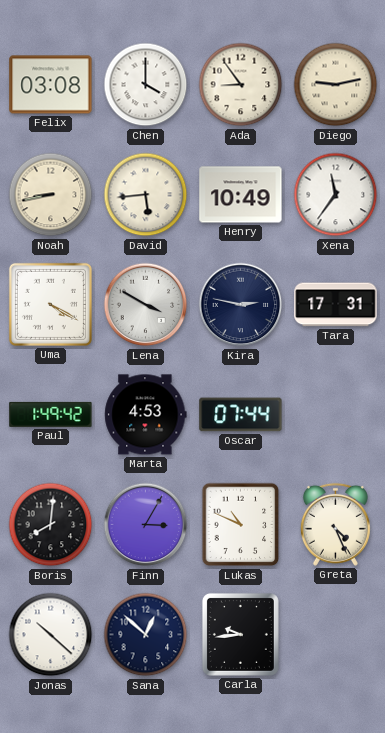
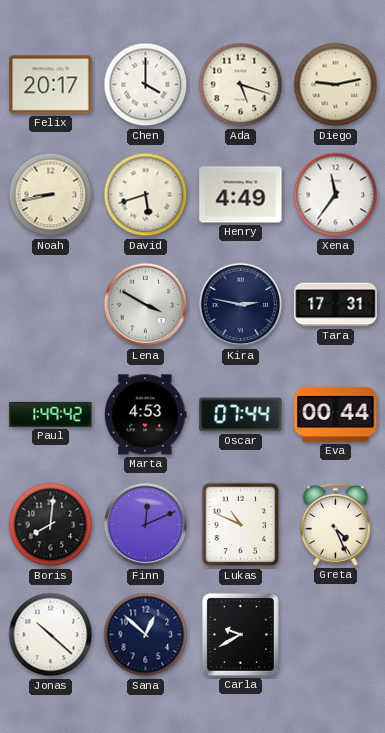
Felix: 03:08 -> 20:17 (51, 85)
Ada: 8:54 -> 5:18 (241, 85)
David: 5:44 -> 5:42 (146, 195)
Henry: 10:49 -> 4:49 (241, 195)
Uma: 4:20 -> none (50, 304)
Eva: none -> 00:44 (336, 414)
Finn: 3:05 -> 12:11 (146, 525)
Carla: 9:44 -> 9:40 (240, 634)
